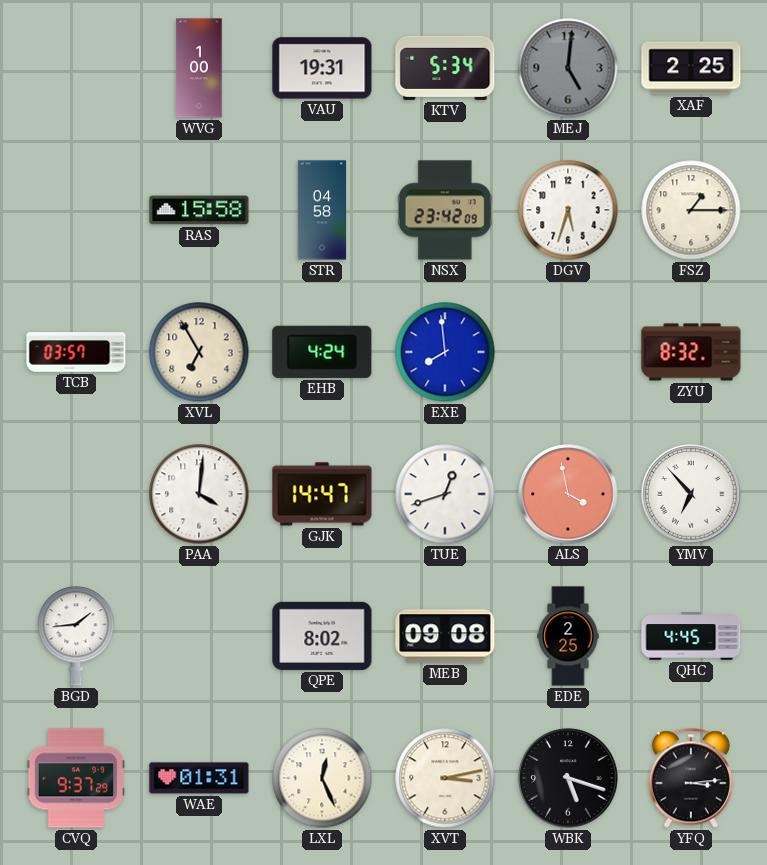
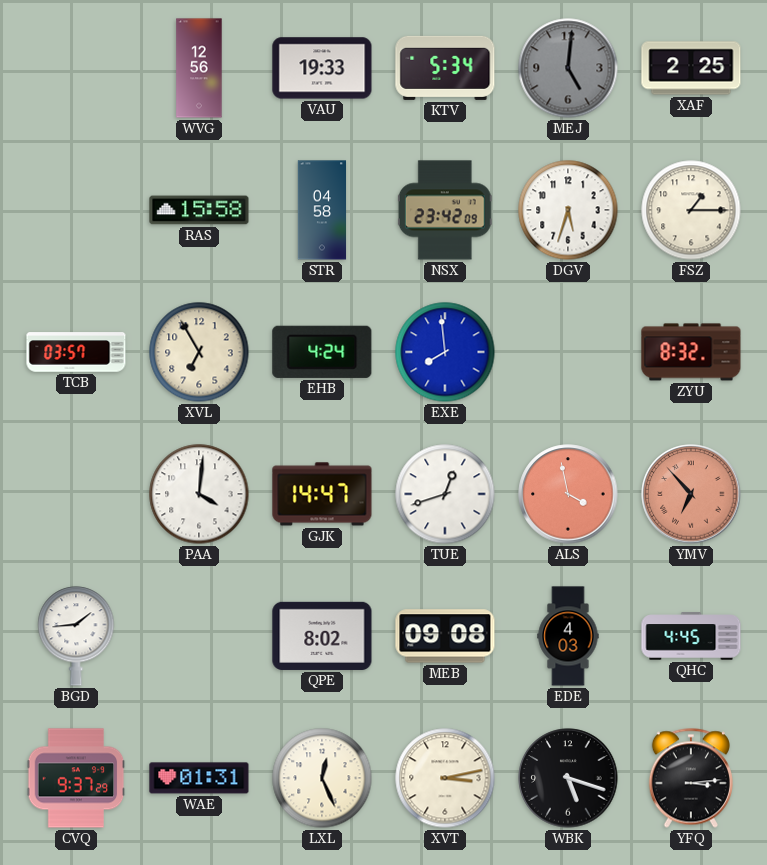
WVG: 1:00 -> 12:56 (199, 68)
VAU: 19:31 -> 19:33 (322, 68)
YMV dial: white -> salmon (691, 494)
EDE: 2:25 -> 4:03 (568, 636)
